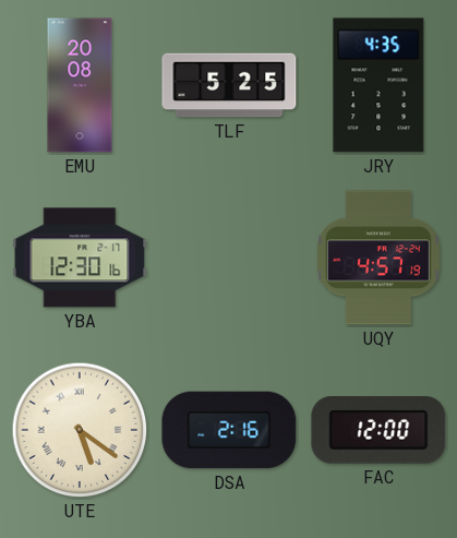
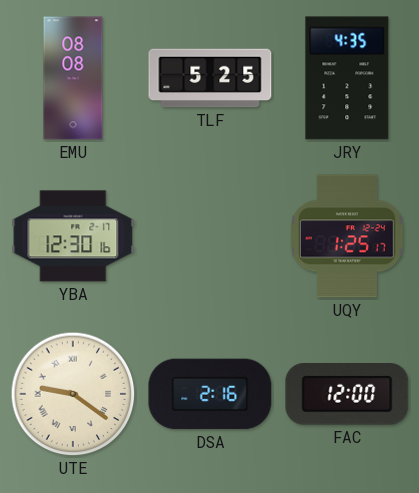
EMU: 20:08 -> 08:08 (73, 78)
UQY: 4:57 -> 1:25 (348, 236)
UTE: 5:21 -> 9:21 (73, 394)
